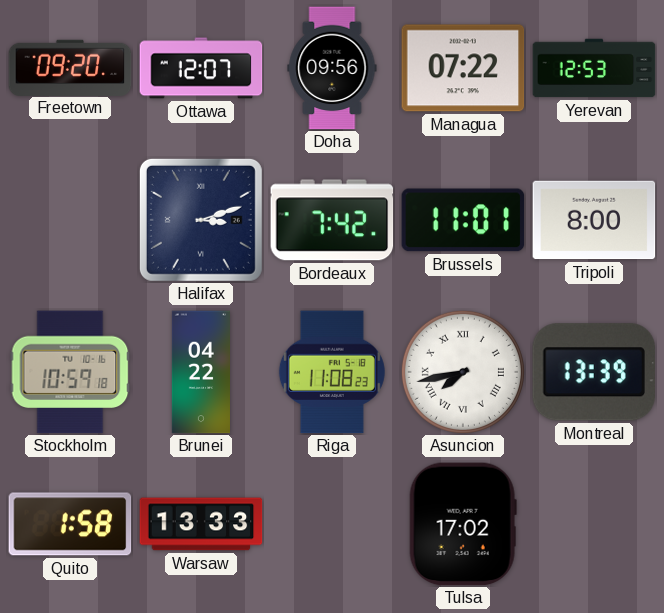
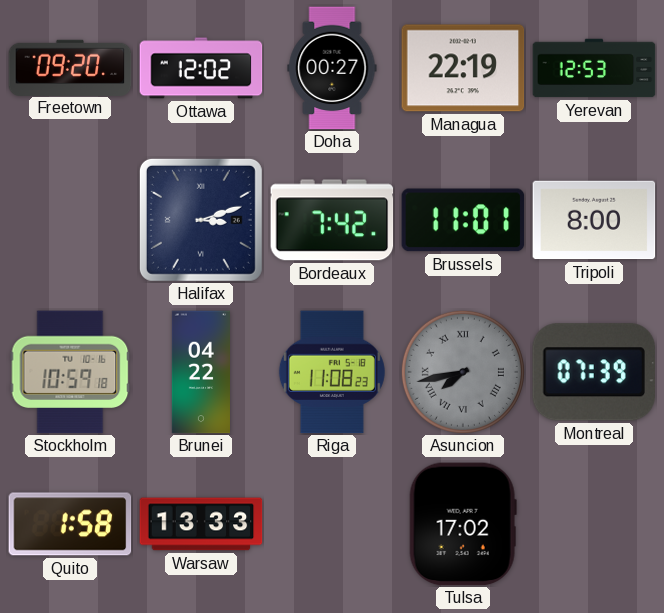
Ottawa: 12:07 -> 12:02 (201, 68)
Doha: 09:56 -> 00:27 (332, 68)
Managua: 07:22 -> 22:19 (463, 68)
Asuncion dial: white -> grey (463, 372)
Montreal: 13:39 -> 07:39 (593, 372)
